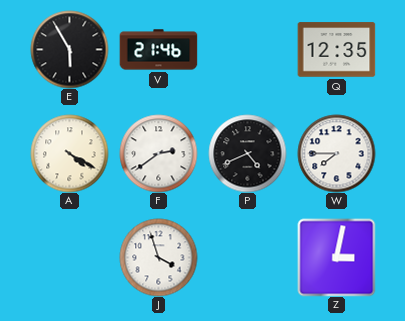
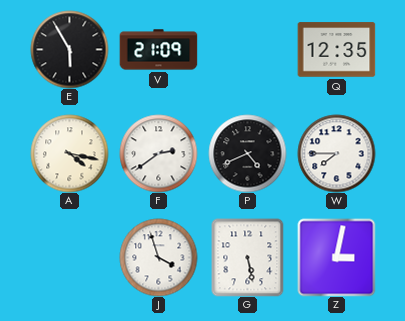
V: 21:46 -> 21:09 (158, 50)
A: 4:20 -> 4:17 (69, 153)
G: none -> 5:28 (248, 257)
